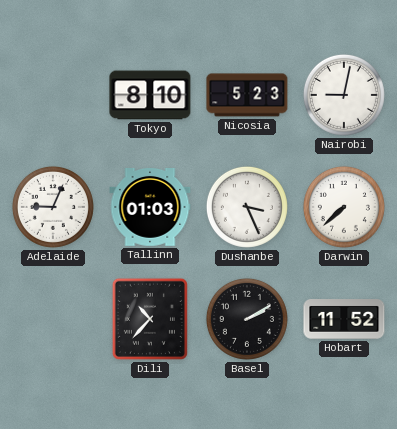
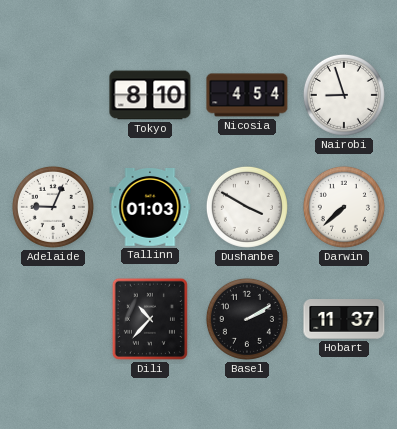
Nicosia: 5:23 -> 4:54 (247, 95)
Nairobi: 9:02 -> 8:57 (344, 95)
Dushanbe: 3:26 -> 3:50 (247, 207)
Hobart: 11:52 -> 11:37 (344, 320)
